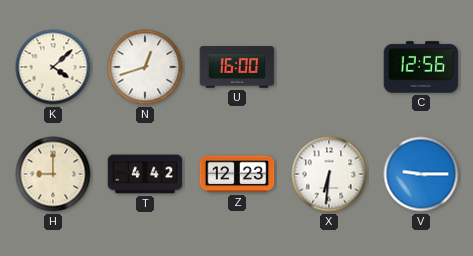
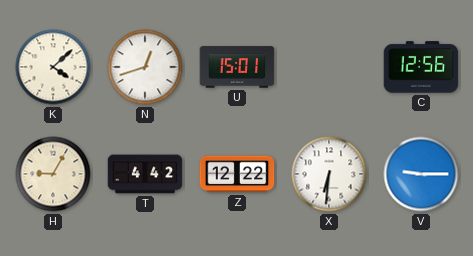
U: 16:00 -> 15:01 (237, 67)
H: 9:00 -> 9:05 (53, 174)
Z: 12:23 -> 12:22 (237, 174)
